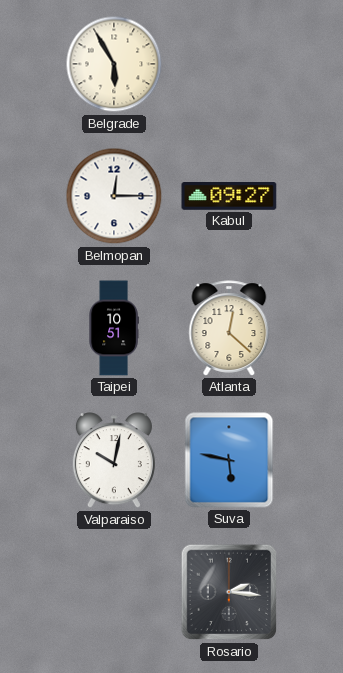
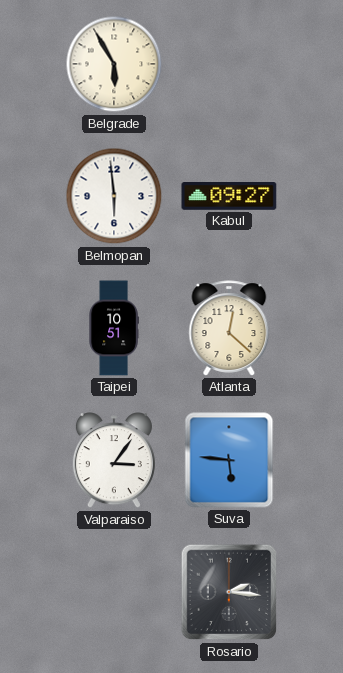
Belmopan: 12:15 -> 5:59 (114, 196)
Valparaiso: 10:02 -> 3:06 (114, 461)
Suva: 5:47 -> 5:46 (229, 460)
